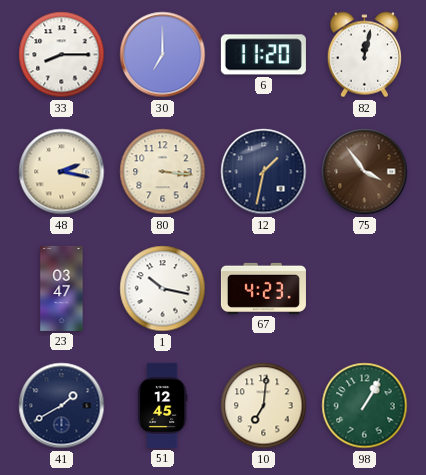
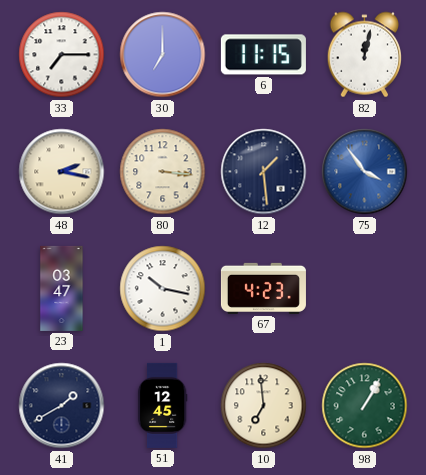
33: 8:15 -> 7:15 (62, 55)
6: 11:20 -> 11:15 (263, 55)
12: 1:32 -> 1:29 (264, 172)
75 dial: brown -> blue (365, 172)
10: 7:01 -> 6:59 (264, 406)
